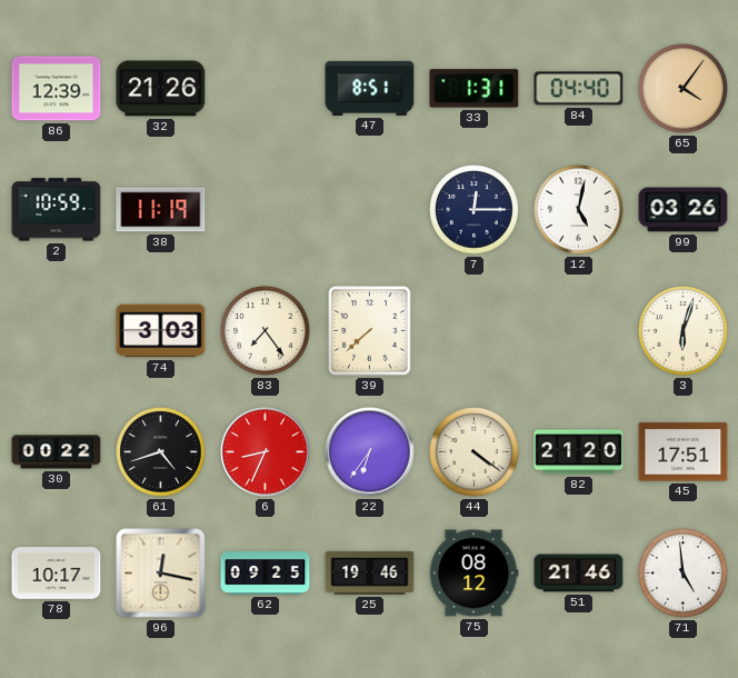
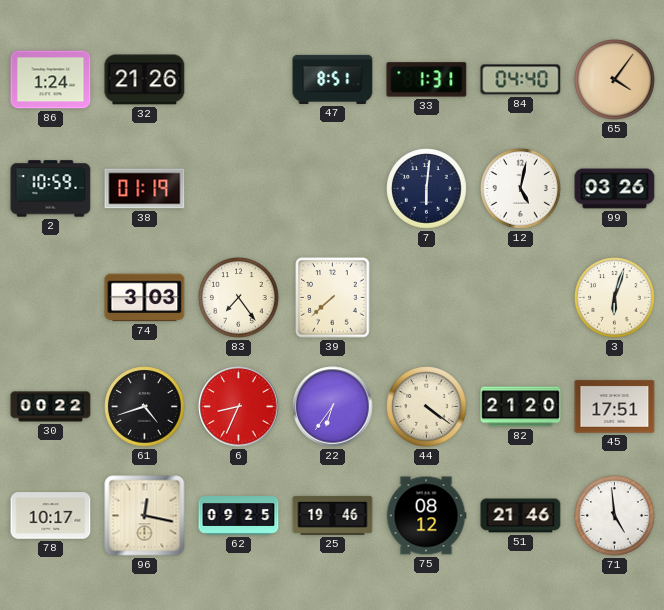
86: 12:39 -> 1:24 (51, 80)
38: 11:19 -> 01:19 (145, 189)
7: 12:15 -> 6:01 (427, 189)
